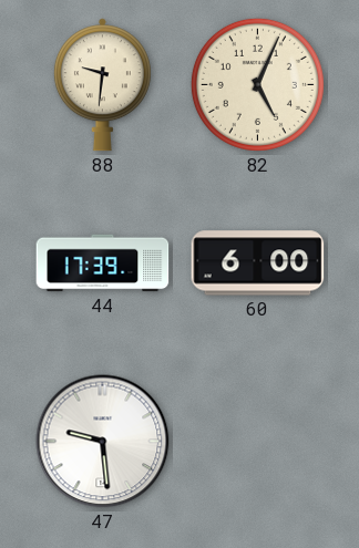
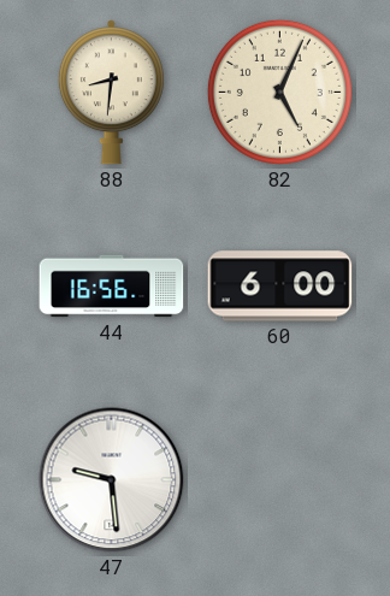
88: 9:31 -> 8:31 (111, 93)
44: 17:39 -> 16:56 (112, 287)
